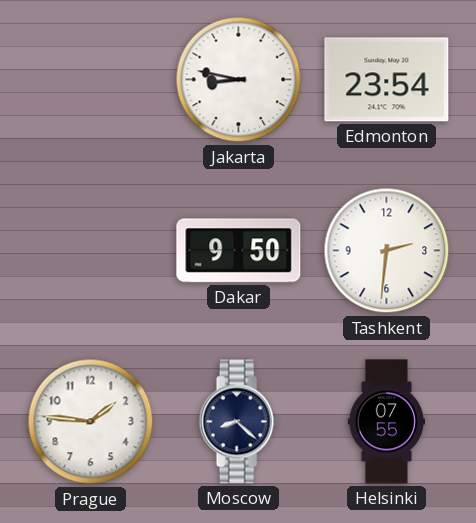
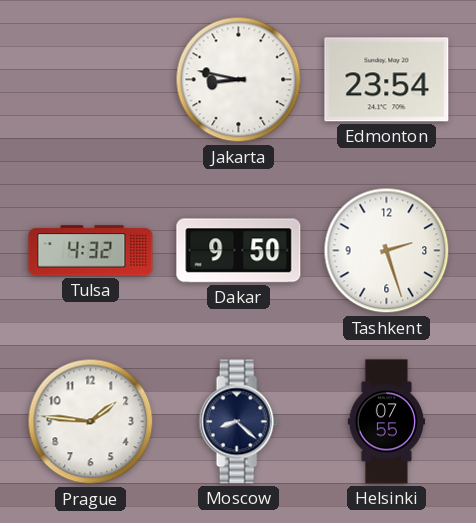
Tulsa: none -> 4:32 (91, 251)
Tashkent: 2:31 -> 2:27 (387, 251)
